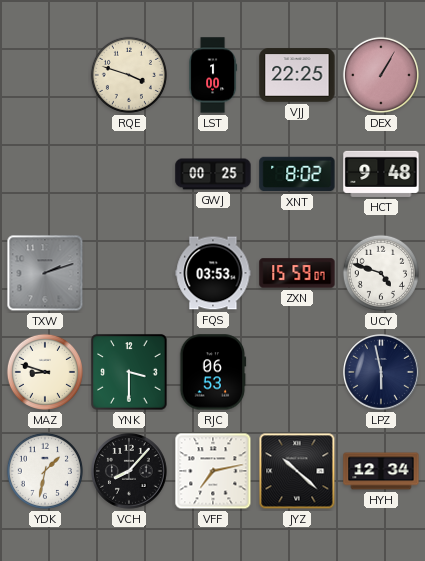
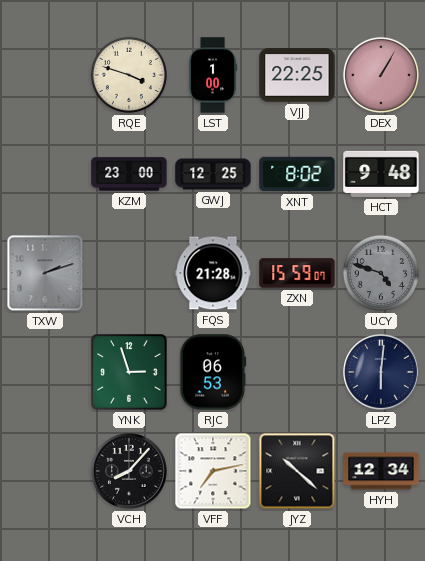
KZM: none -> 23:00 (129, 174)
GWJ: 00:25 -> 12:25 (213, 174)
FQS: 03:53 -> 21:28 (213, 273)
UCY dial: white -> grey (381, 273)
MAZ: 8:48 -> none (45, 372)
YNK: 3:30 -> 2:57 (129, 372)
LPZ: 5:58 -> 6:01 (381, 372)
YDK: 1:32 -> none (45, 471)
